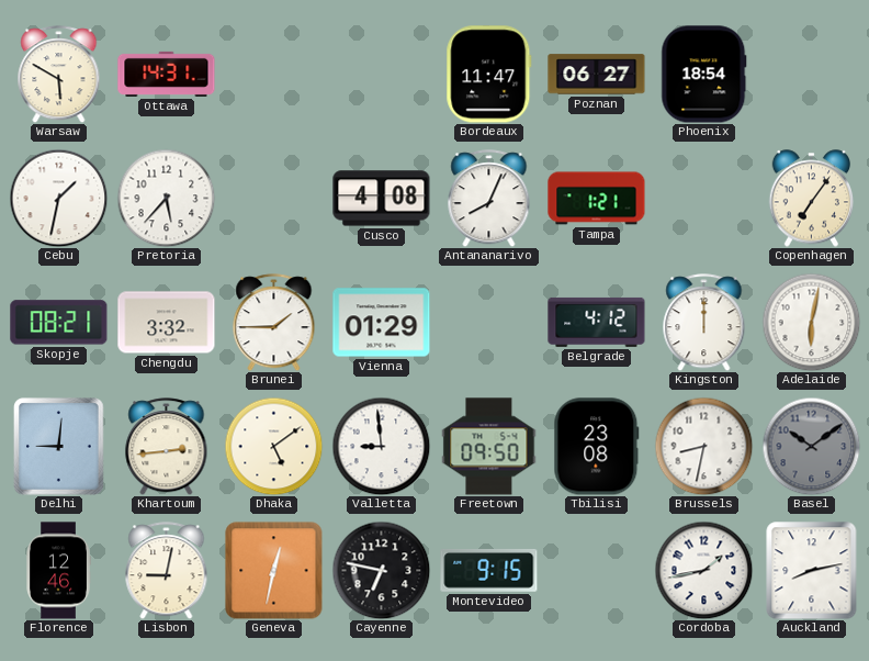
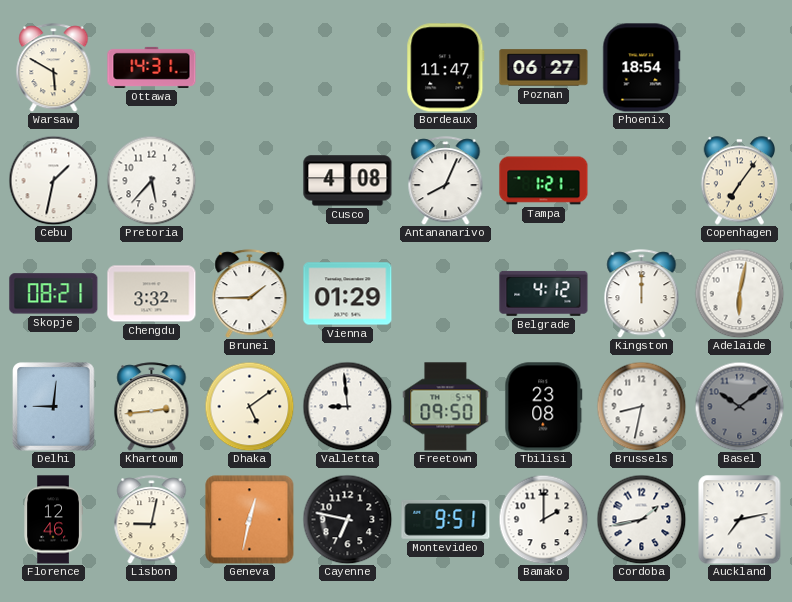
Montevideo: 9:15 -> 9:51 (446, 519)
Bamako: none -> 2:00 (543, 519)
Auckland: 8:13 -> 7:13 (740, 520)
